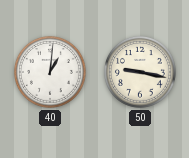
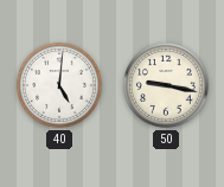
40: 1:01 -> 5:01 (59, 85)
